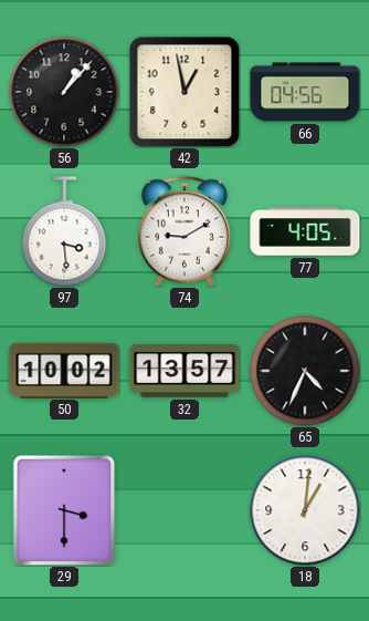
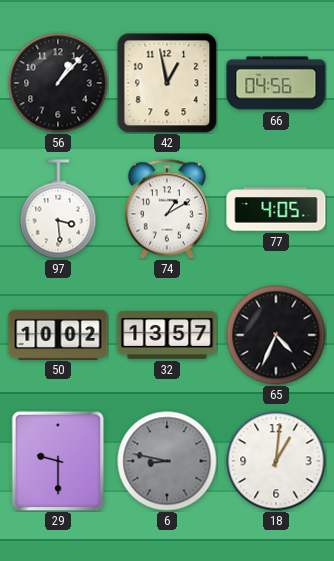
74: 9:10 -> 1:10 (167, 209)
29: 3:30 -> 9:30 (58, 461)
6: none -> 8:47 (167, 461)
